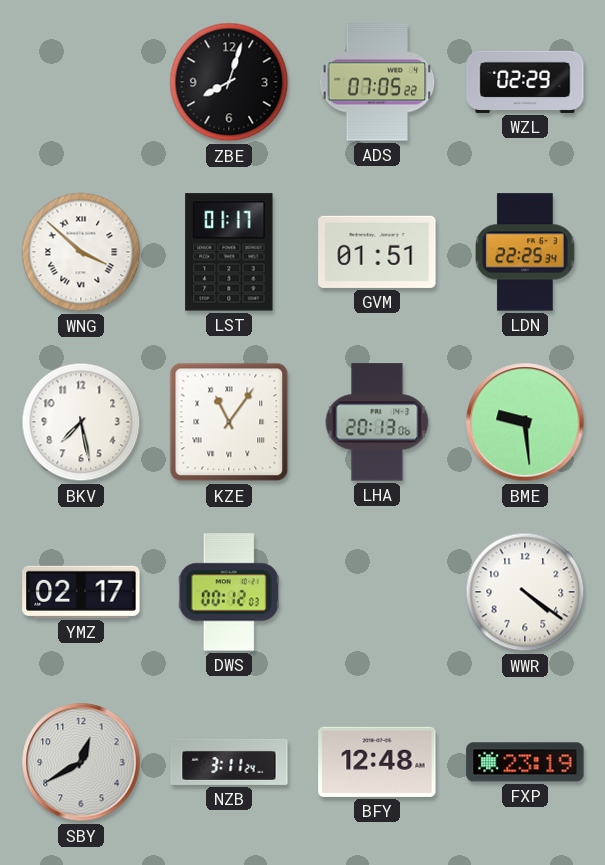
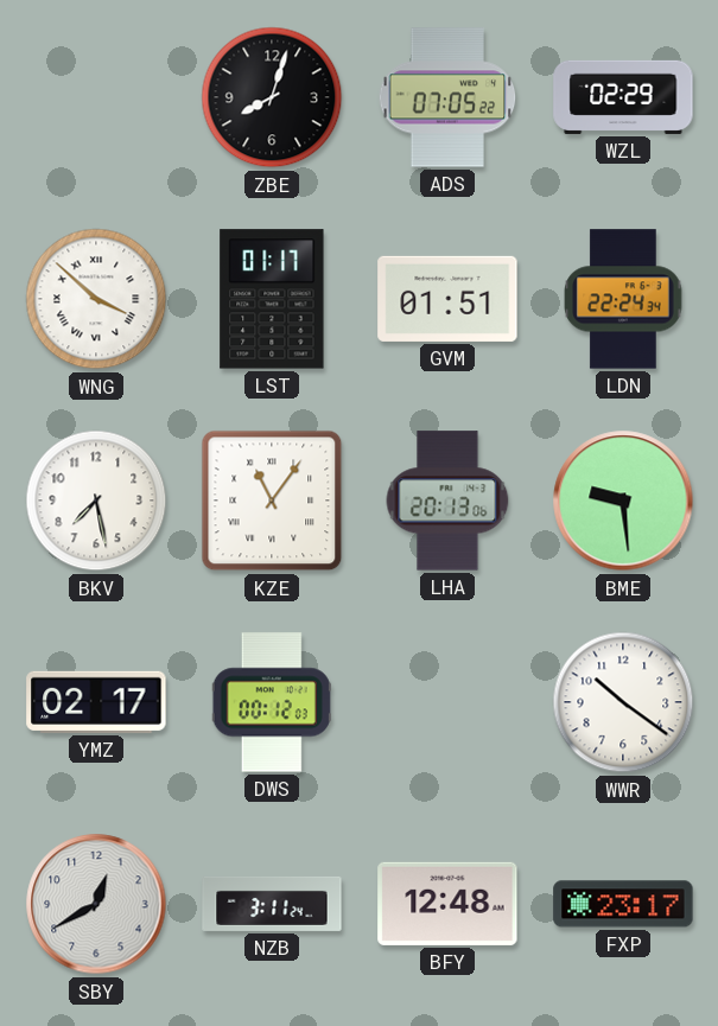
LDN: 22:25 -> 22:24 (623, 299)
WWR: 4:21 -> 10:21 (623, 702)
FXP: 23:19 -> 23:17 (623, 904)
